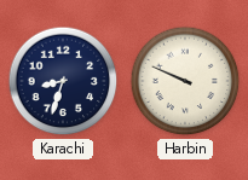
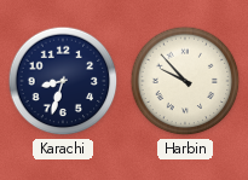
Harbin: 9:49 -> 9:53 (185, 81)
